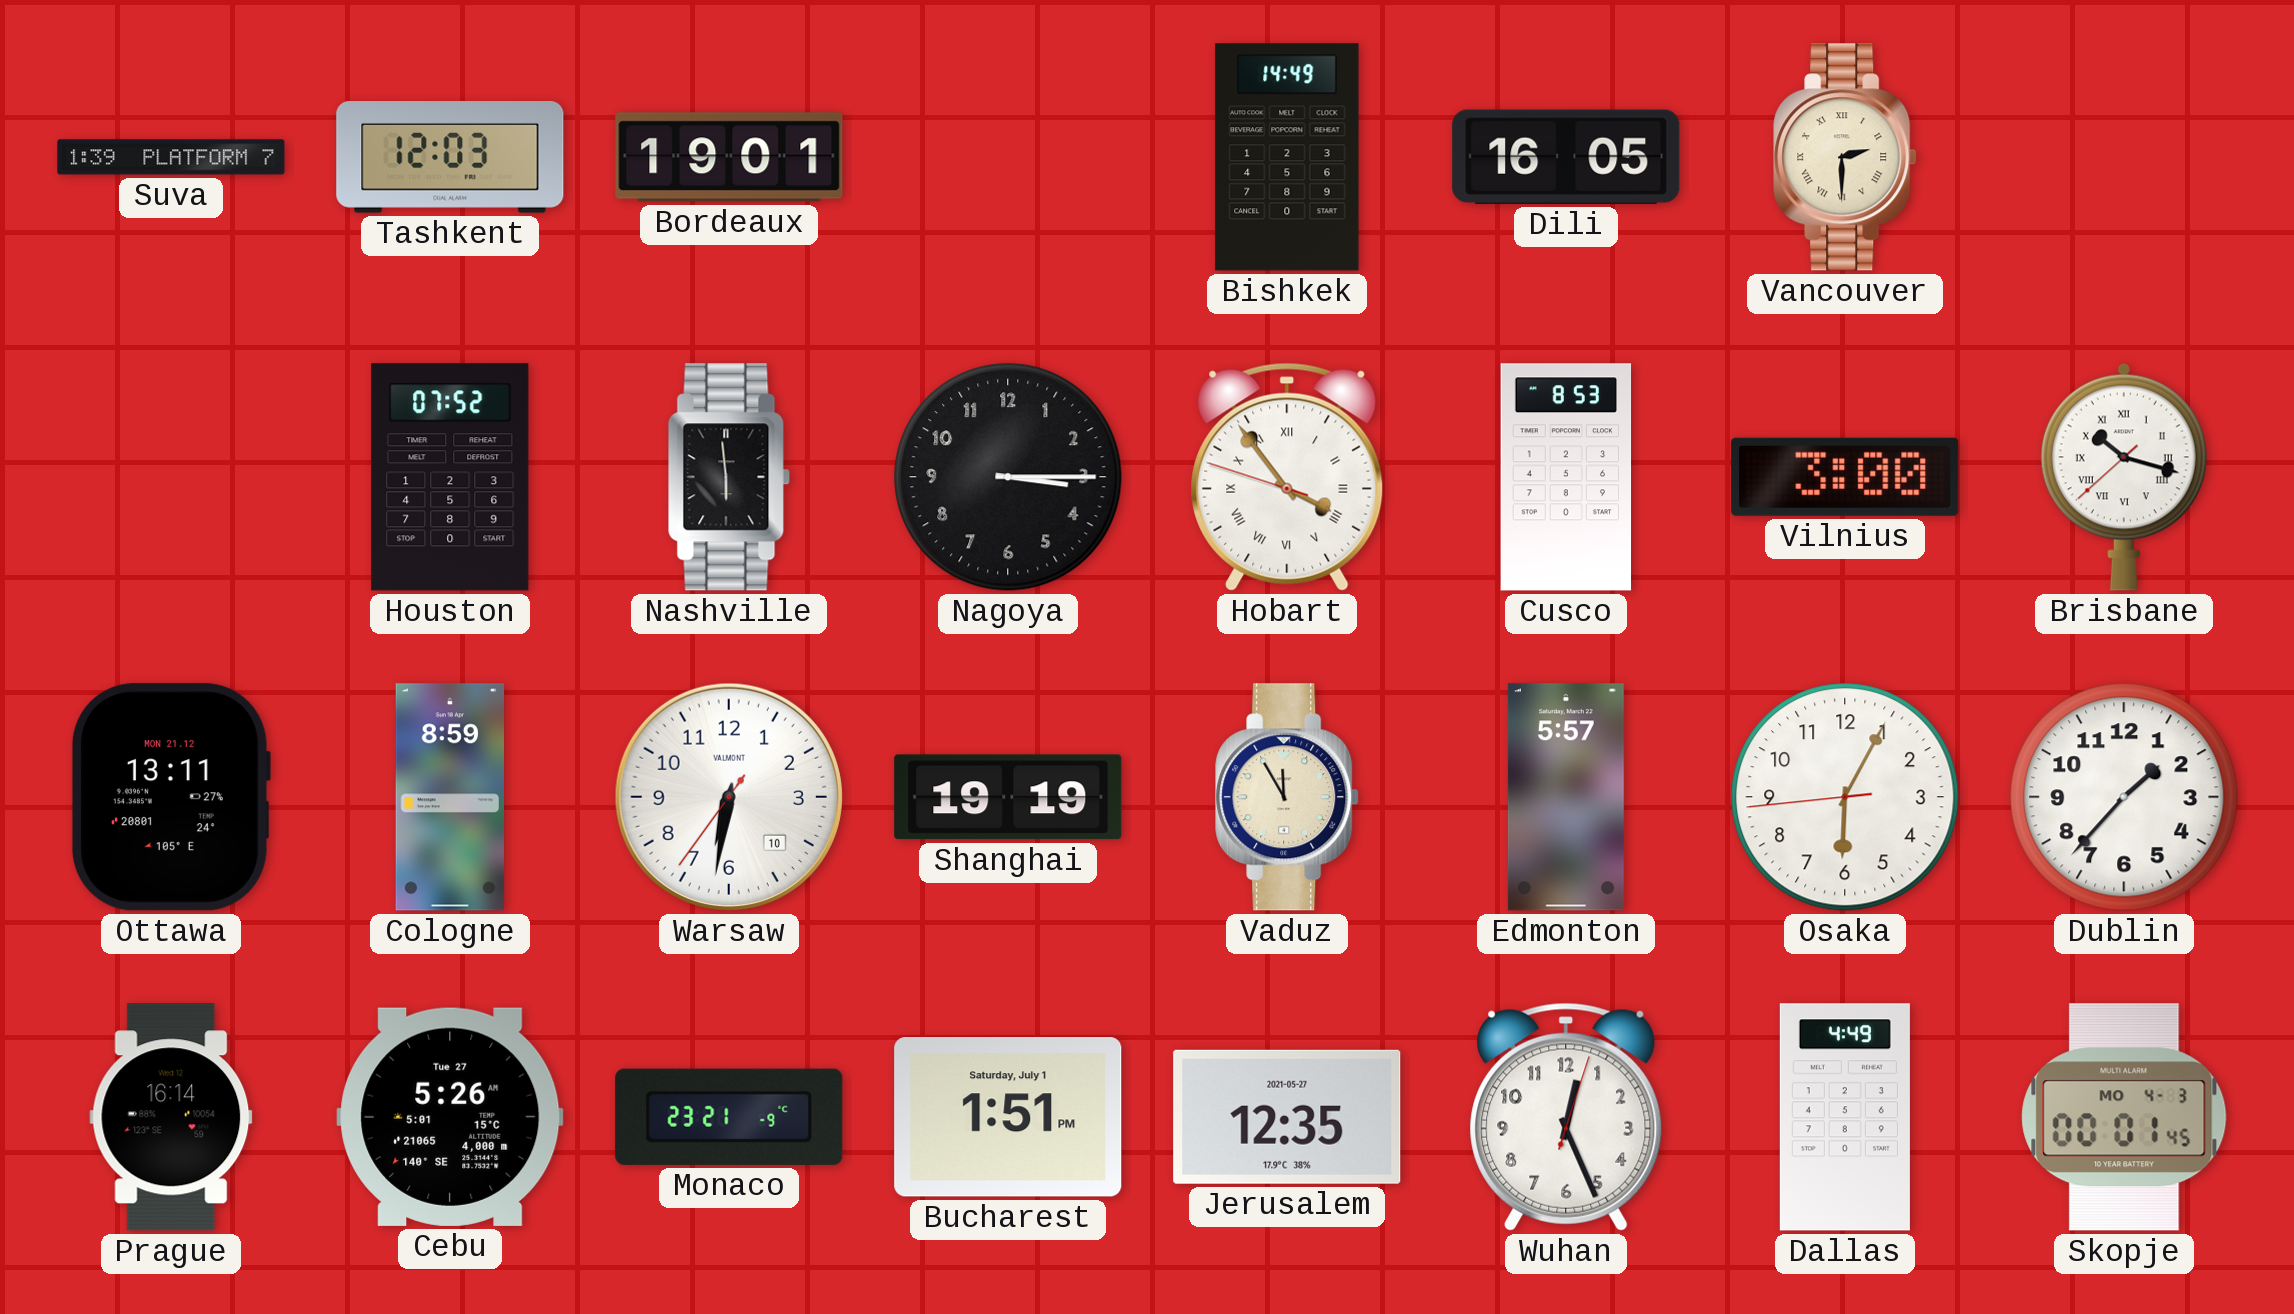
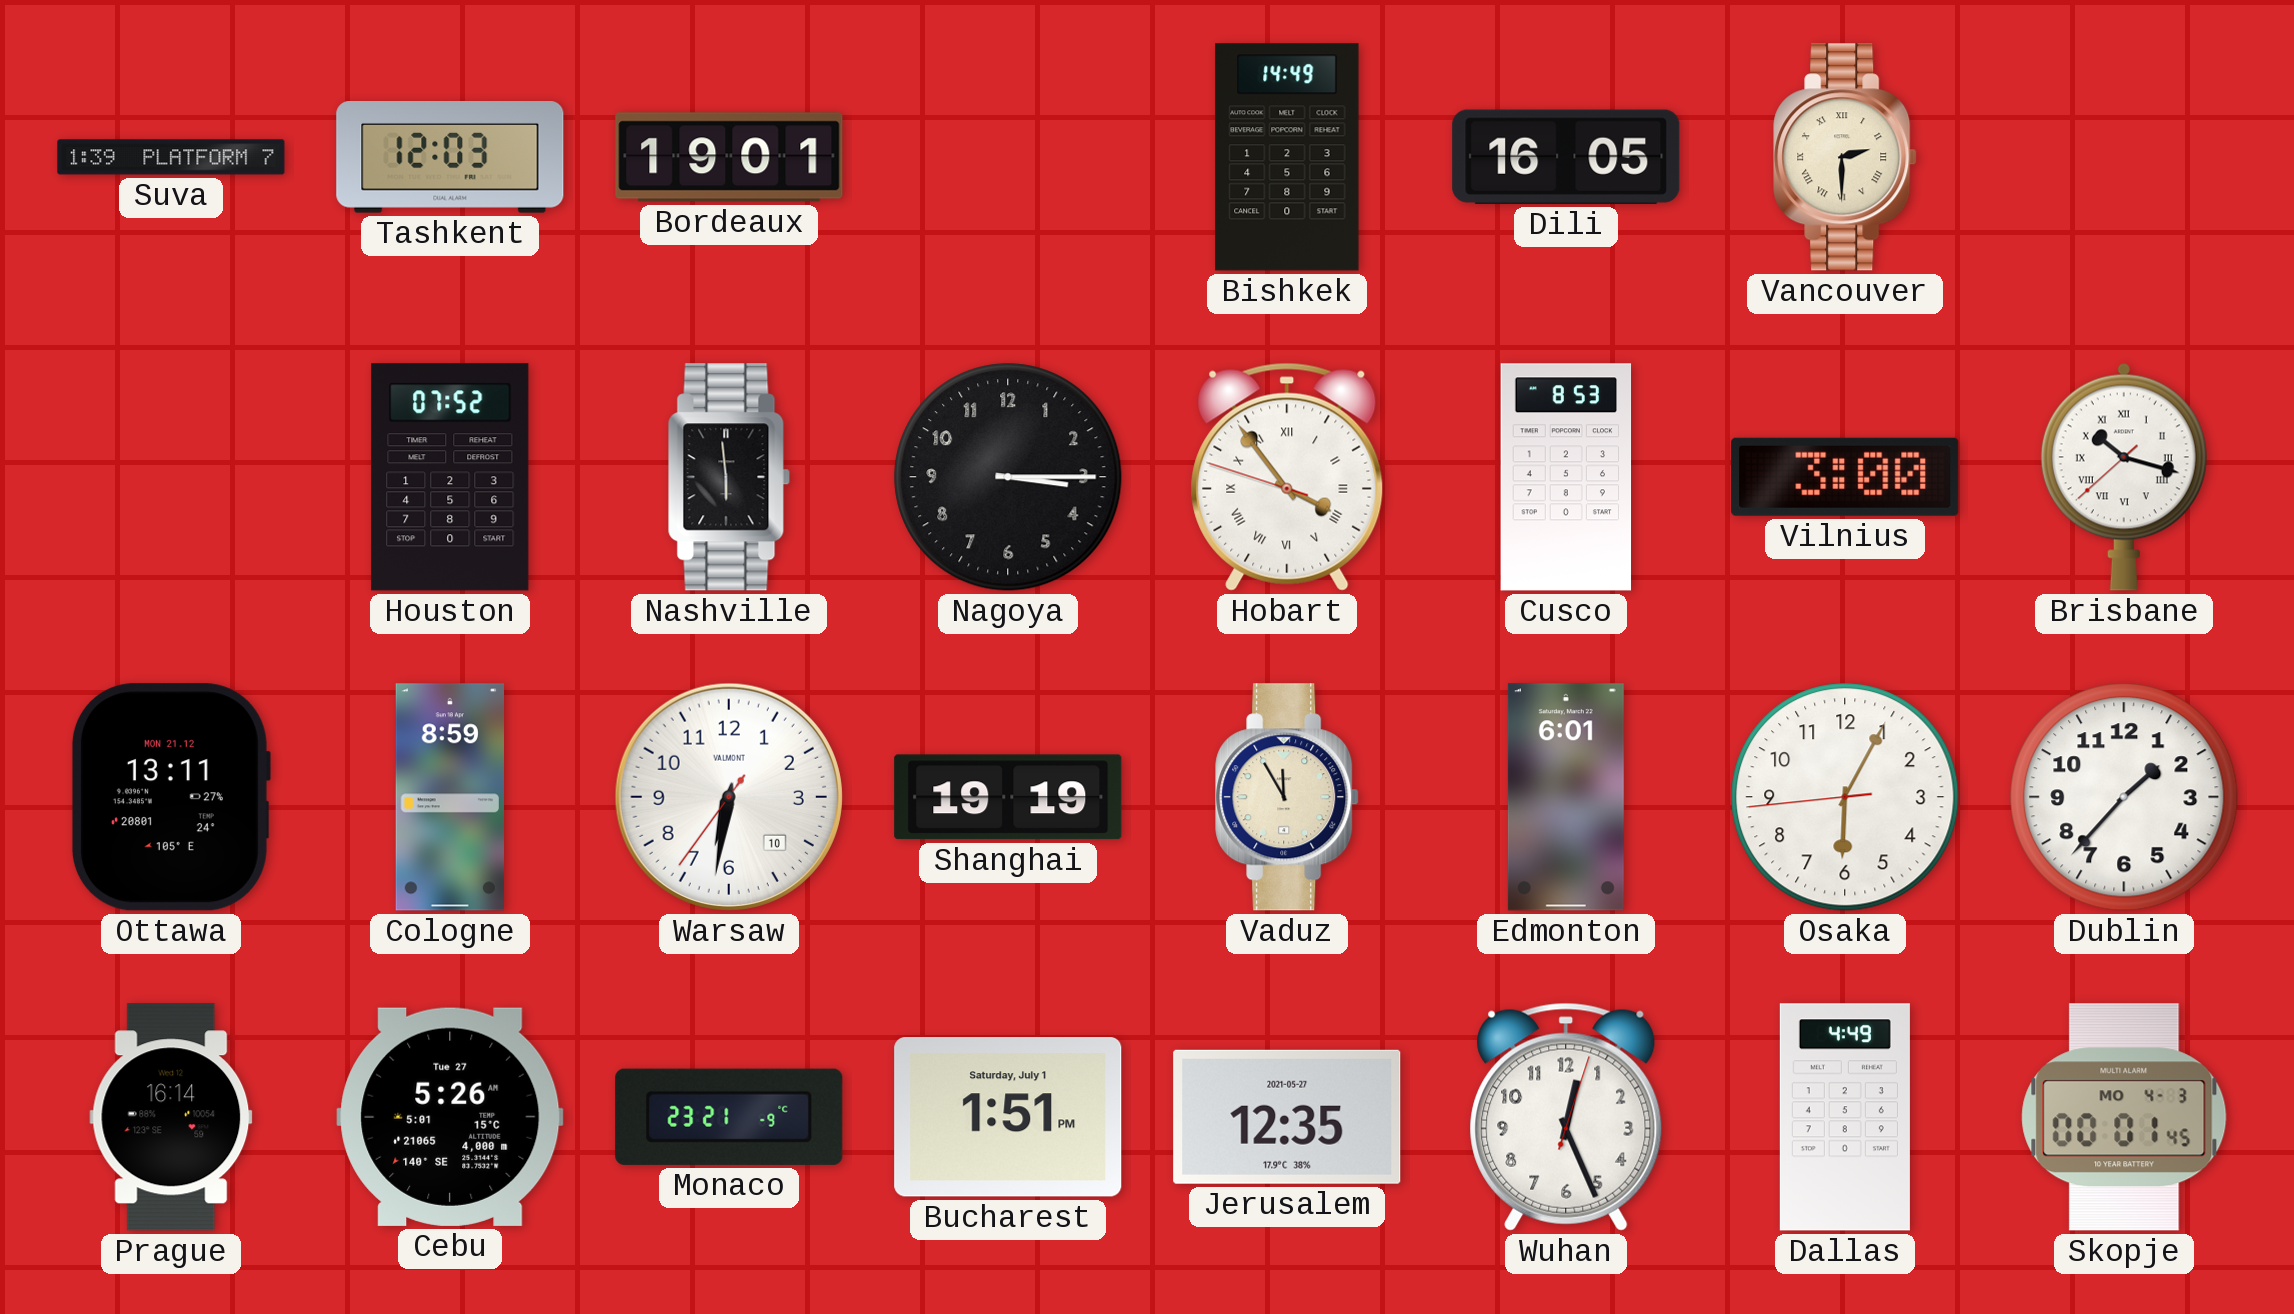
Edmonton: 5:57 -> 6:01 (1566, 797)
